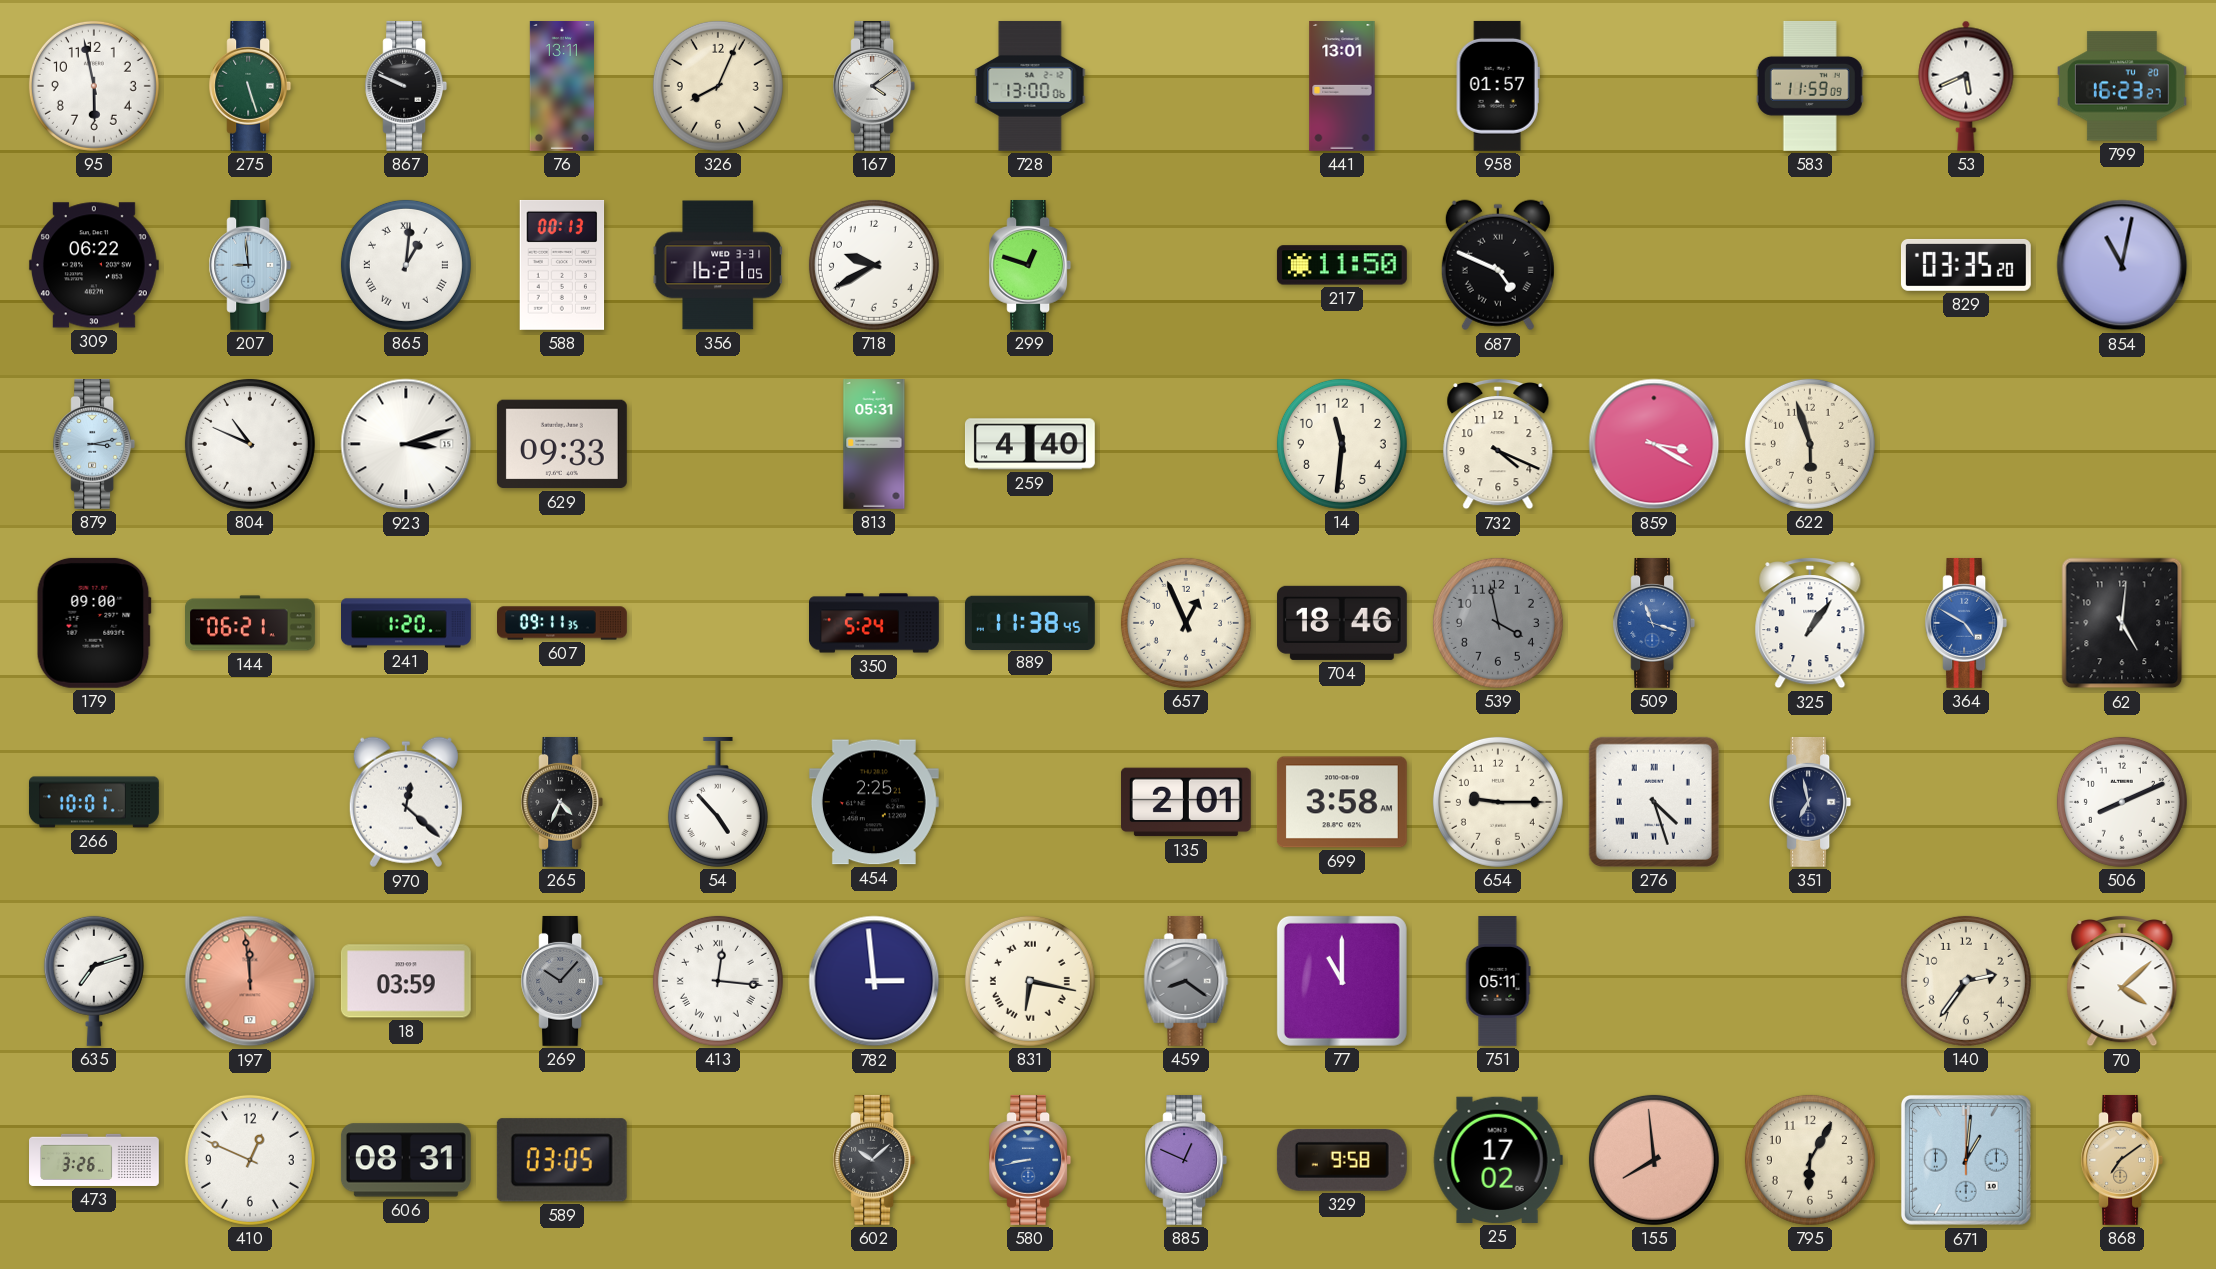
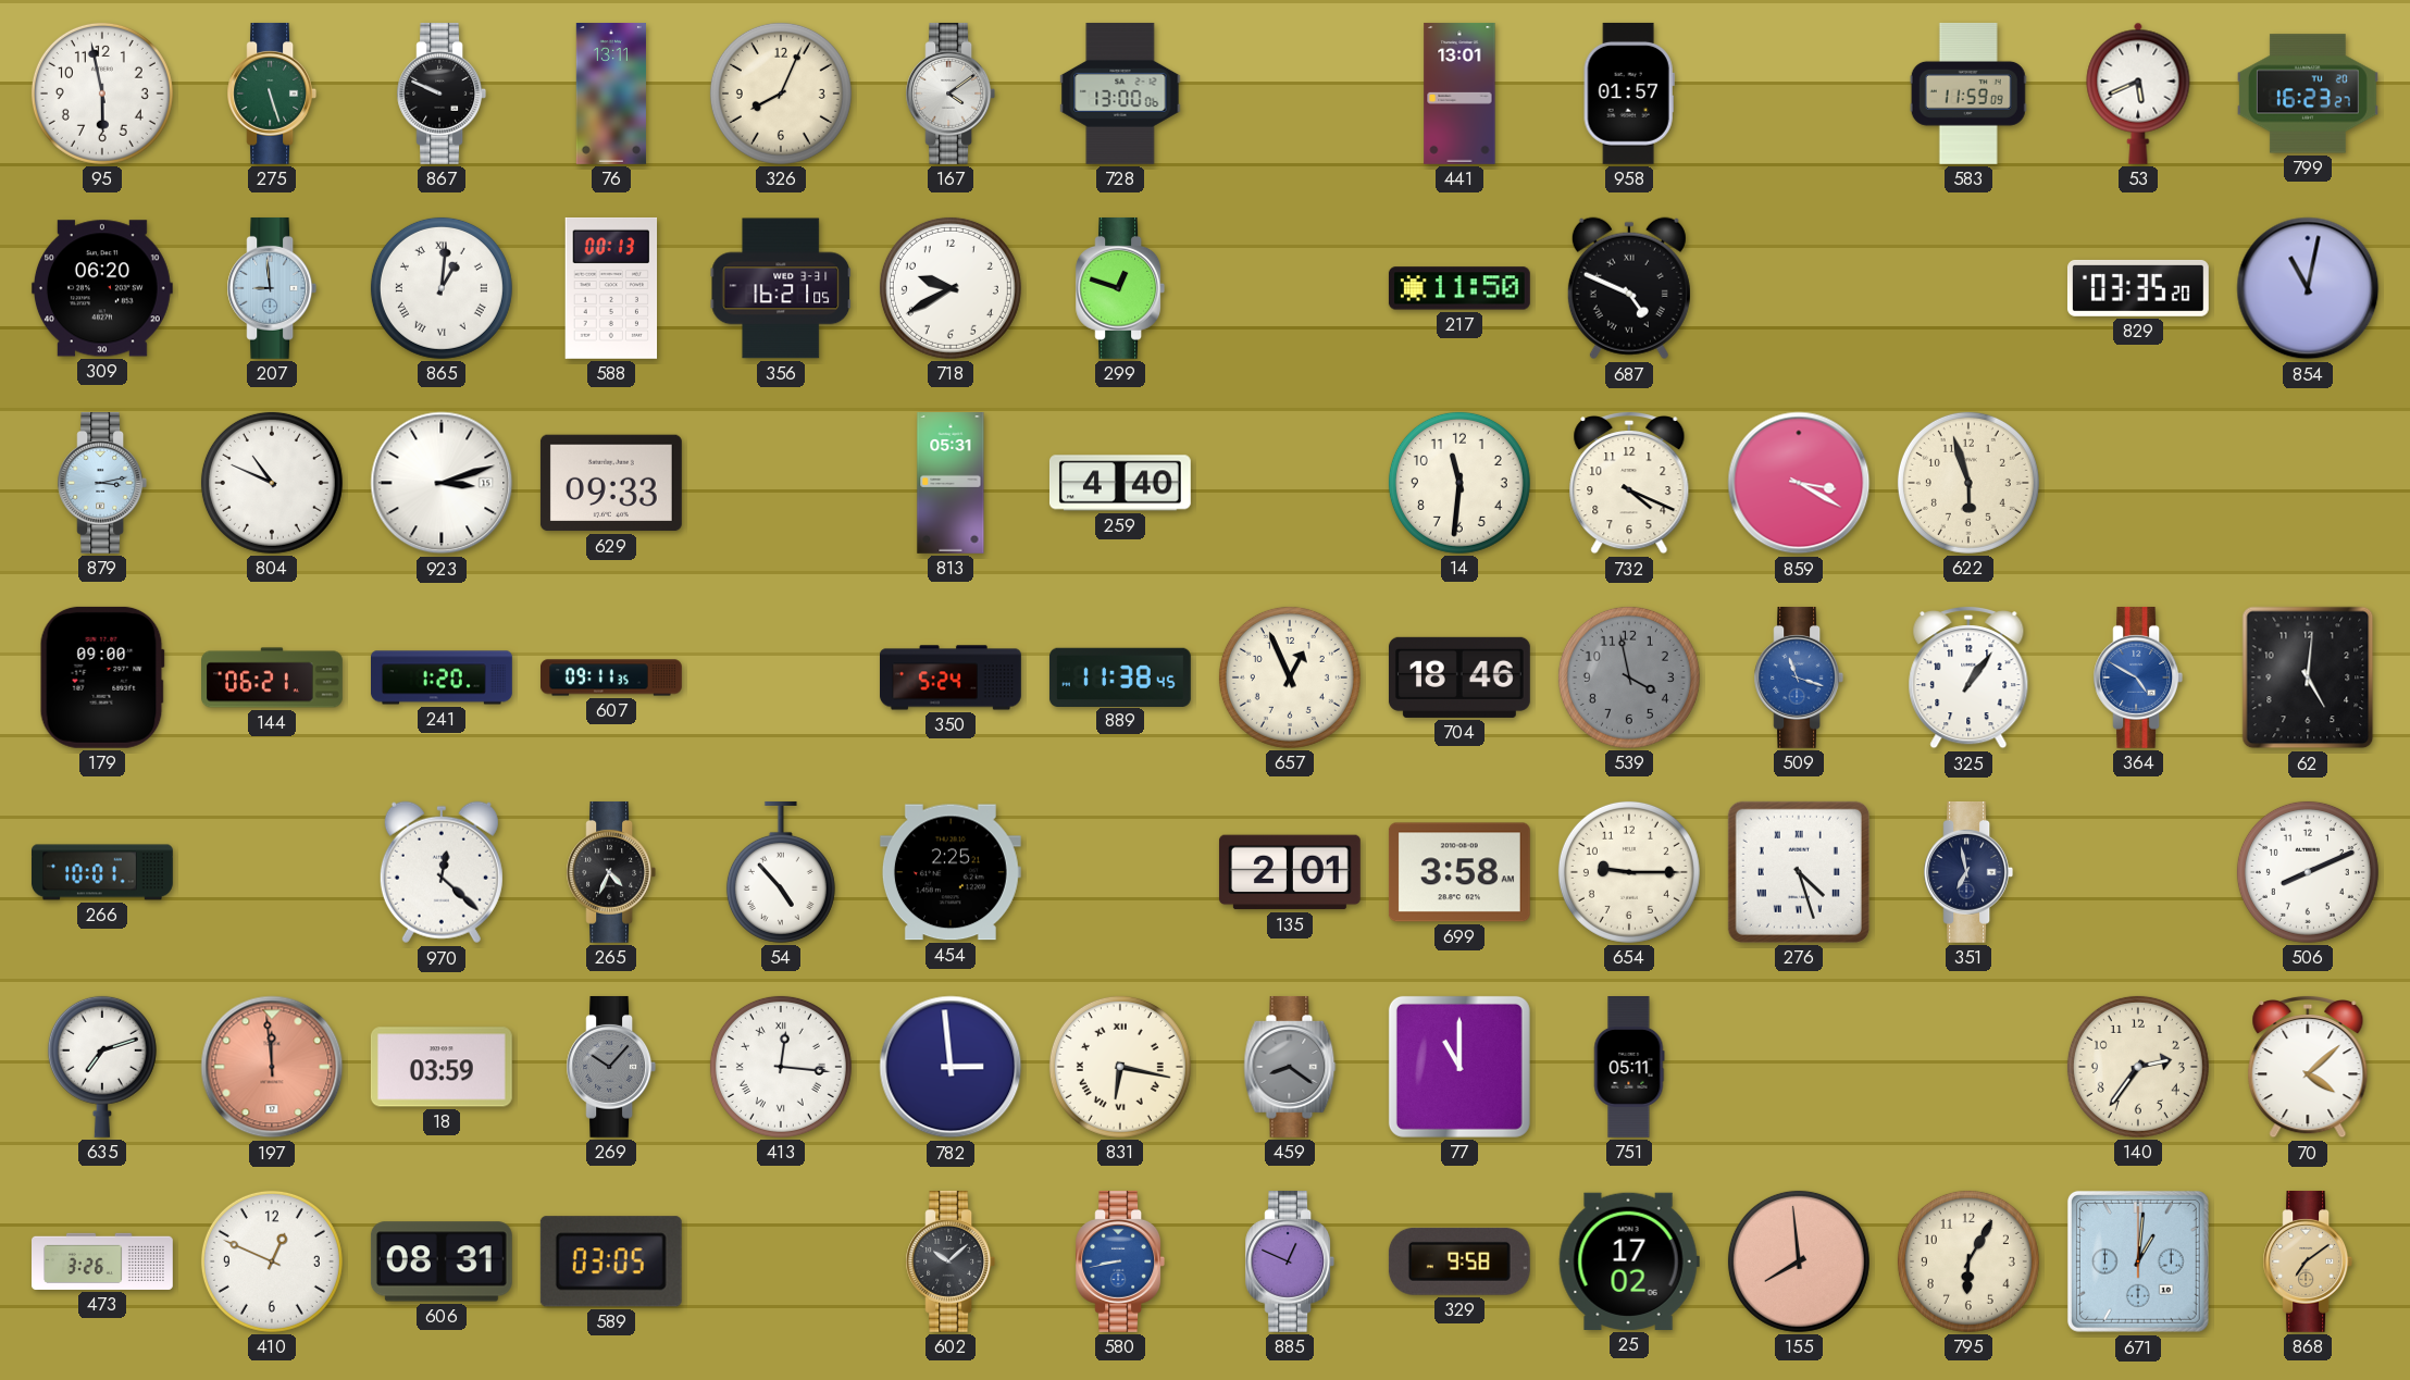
309: 06:22 -> 06:20 (102, 288)
